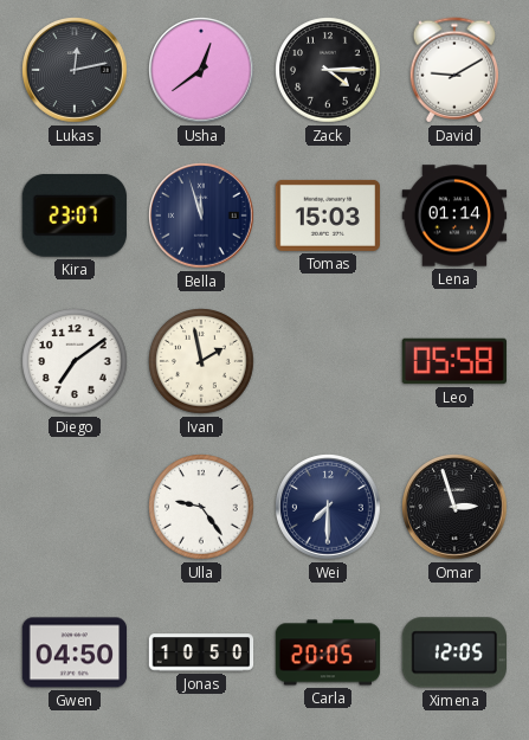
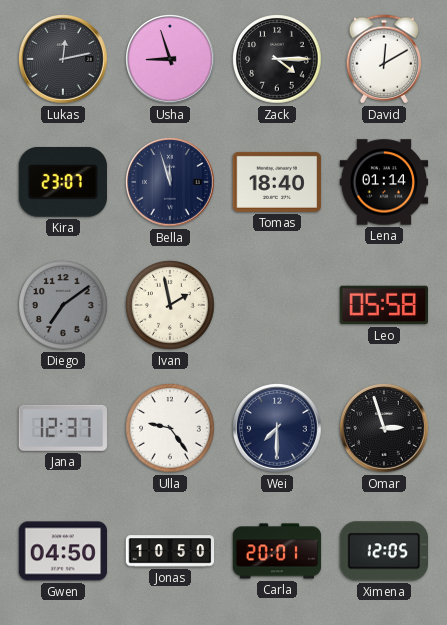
Usha: 12:39 -> 8:57 (170, 59)
David: 9:10 -> 12:10 (384, 59)
Tomas: 15:03 -> 18:40 (277, 182)
Diego dial: white -> grey (63, 305)
Jana: none -> 12:37 (63, 428)
Carla: 20:05 -> 20:01 (277, 551)
